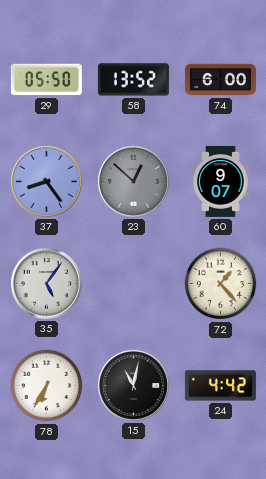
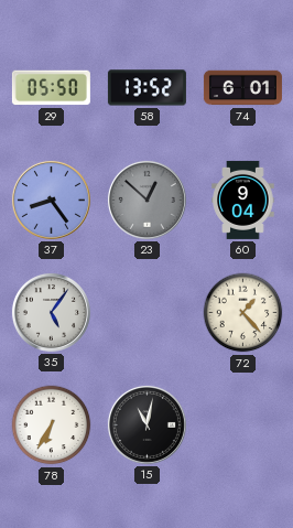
74: 6:00 -> 6:01 (242, 88)
60: 9:07 -> 9:04 (243, 200)
24: 4:42 -> none (220, 386)
